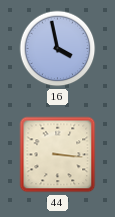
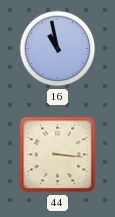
16: 3:58 -> 10:58 (58, 49)
